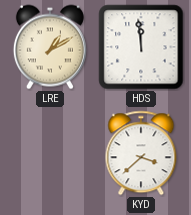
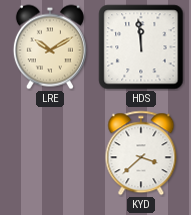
LRE: 1:10 -> 10:10 (50, 47)
